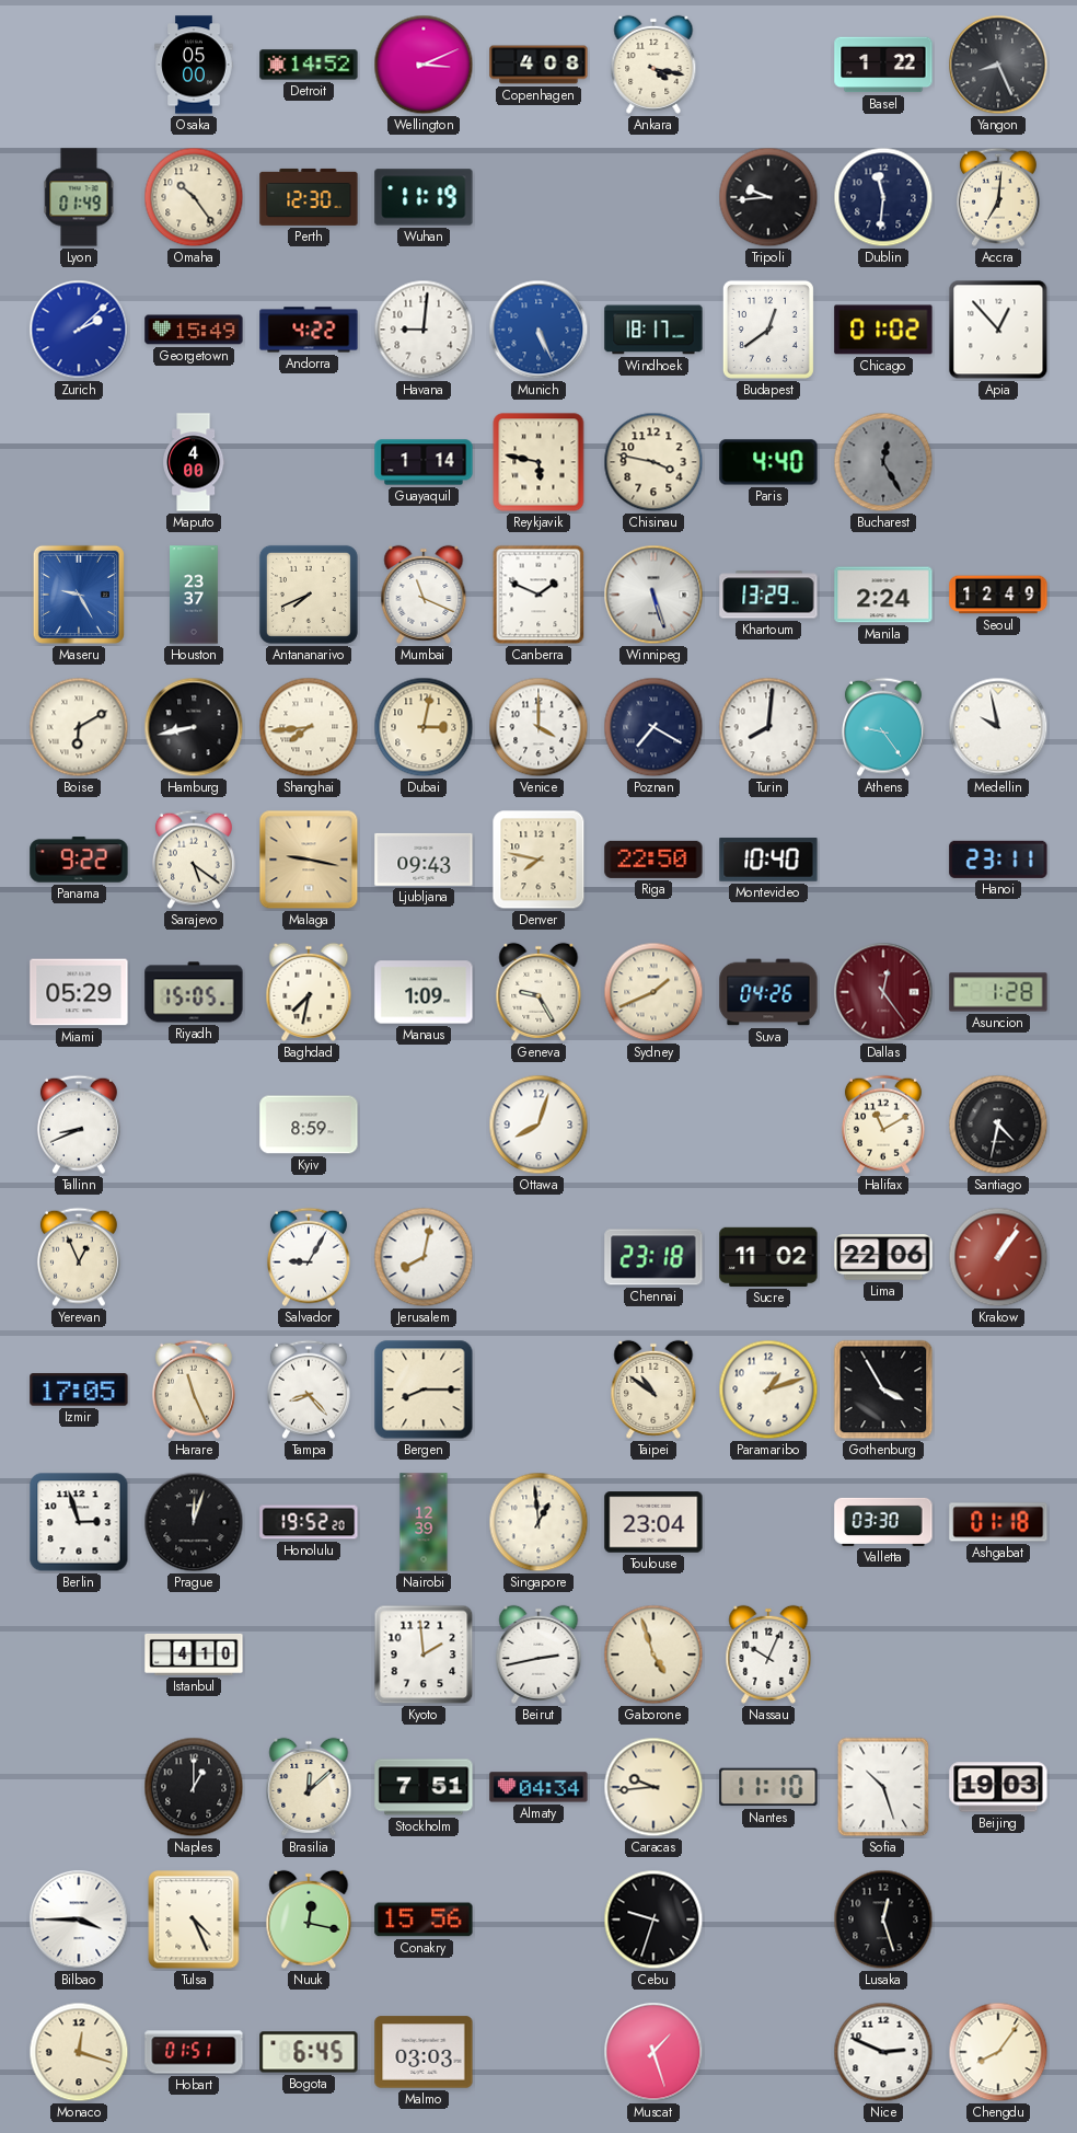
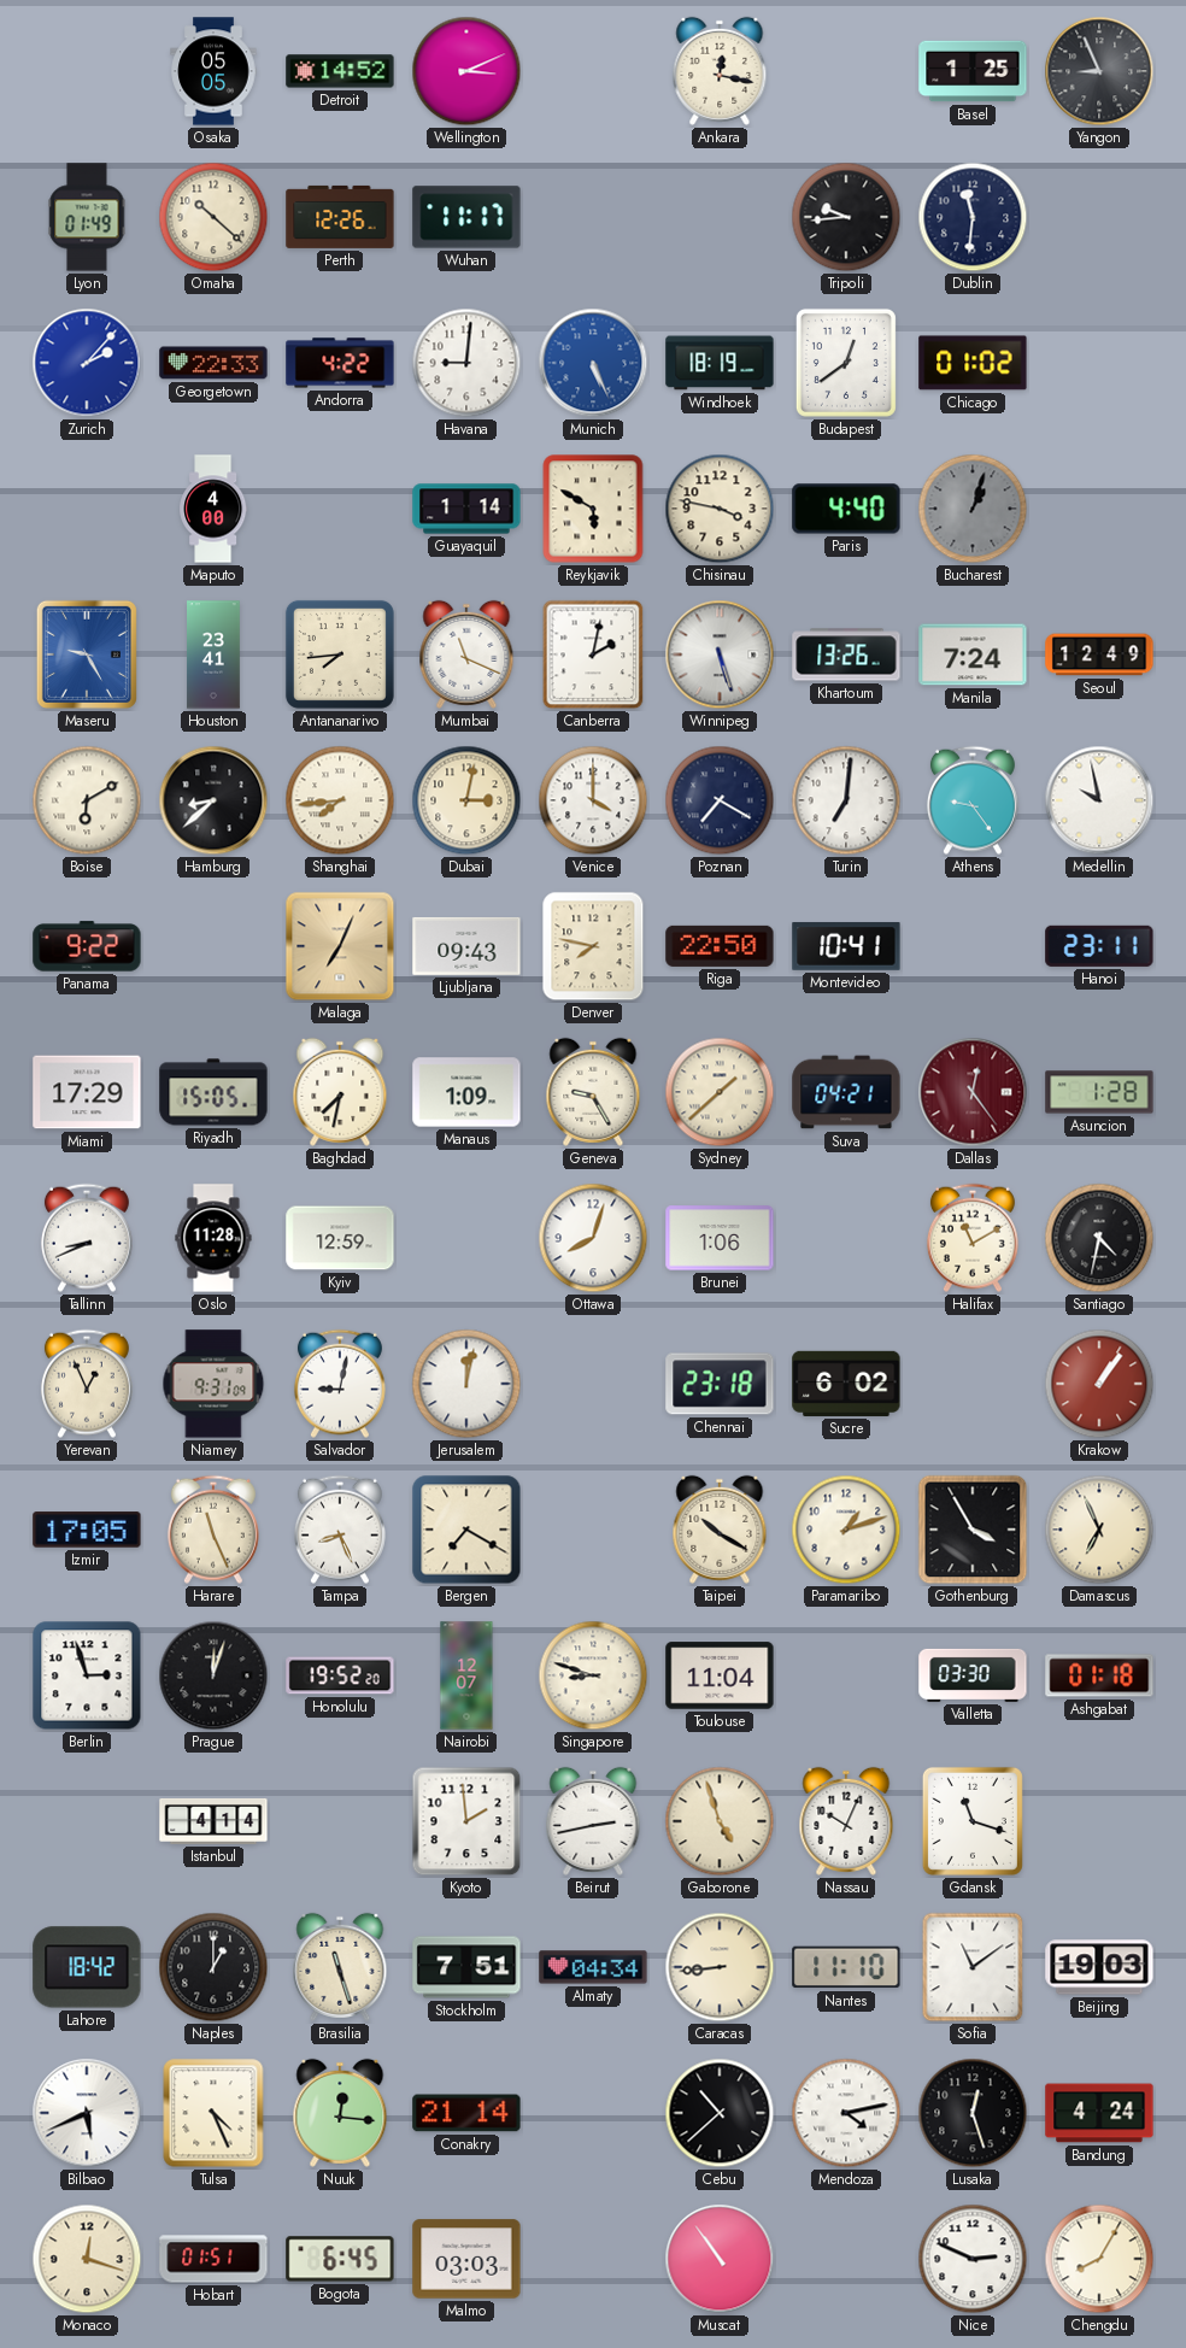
Osaka: 05:00 -> 05:05 (213, 71)
Copenhagen: 4:08 -> none (538, 65)
Ankara: 4:17 -> 12:17 (720, 71)
Basel: 1:22 -> 1:25 (973, 71)
Yangon: 8:26 -> 8:56 (1099, 71)
Omaha: 10:24 -> 10:22 (213, 217)
Perth: 12:30 -> 12:26 (340, 217)
Wuhan: 11:19 -> 11:17 (466, 217)
Accra: 7:01 -> none (998, 197)
Zurich: 2:08 -> 2:07 (87, 363)
Georgetown: 15:49 -> 22:33 (213, 363)
Windhoek: 18:17 -> 18:19 (720, 363)
Apia: 12:53 -> none (998, 330)
Reykjavik: 5:47 -> 5:50 (593, 509)
Bucharest: 12:25 -> 1:03 (973, 509)
Houston: 23:37 -> 23:41 (213, 654)
Antananarivo: 7:41 -> 7:44 (340, 654)
Canberra: 1:49 -> 2:02 (593, 654)
Khartoum: 13:29 -> 13:26 (846, 654)
Manila: 2:24 -> 7:24 (973, 654)
Hamburg: 8:43 -> 8:38 (213, 800)
Turin: 8:01 -> 7:01 (846, 800)
Sarajevo: 5:21 -> none (194, 860)
Malaga: 9:17 -> 7:04 (340, 946)
Montevideo: 10:40 -> 10:41 (846, 946)
Miami: 05:29 -> 17:29 (87, 1092)
Sydney: 1:41 -> 1:38 (720, 1092)
Suva: 04:26 -> 04:21 (846, 1092)
Oslo: none -> 11:28 (213, 1238)
Kyiv: 8:59 -> 12:59 (340, 1238)
Brunei: none -> 1:06 (720, 1238)
Niamey: none -> 9:31 (213, 1384)
Salvador: 9:05 -> 9:02 (340, 1384)
Jerusalem: 8:02 -> 12:02 (466, 1384)
Sucre: 11:02 -> 6:02 (846, 1384)
Lima: 22:06 -> none (883, 1257)
Tampa: 8:23 -> 8:26 (340, 1530)
Bergen: 8:15 -> 7:20 (466, 1530)
Taipei: 10:51 -> 10:20 (720, 1530)
Damascus: none -> 6:56 (1099, 1530)
Nairobi: 12:39 -> 12:07 (466, 1675)
Singapore: 12:59 -> 8:48 (593, 1675)
Toulouse: 23:04 -> 11:04 (720, 1675)
Istanbul: 4:10 -> 4:14 (213, 1821)
Gdansk: none -> 11:18 (973, 1821)
Lahore: none -> 18:42 (87, 1967)
Brasilia: 12:08 -> 11:27 (340, 1967)
Caracas: 9:44 -> 8:44 (720, 1967)
Sofia: 10:27 -> 11:09 (973, 1967)
Bilbao: 3:45 -> 5:41 (87, 2113)
Nuuk: 12:17 -> 12:16 (340, 2113)
Conakry: 15:56 -> 21:14 (466, 2113)
Cebu: 9:33 -> 10:38 (720, 2113)
Mendoza: none -> 4:13 (846, 2113)
Bandung: none -> 4:24 (1099, 2113)
Muscat: 1:27 -> 10:54 (720, 2259)
Chengdu: 8:06 -> 8:05 (1099, 2259)
